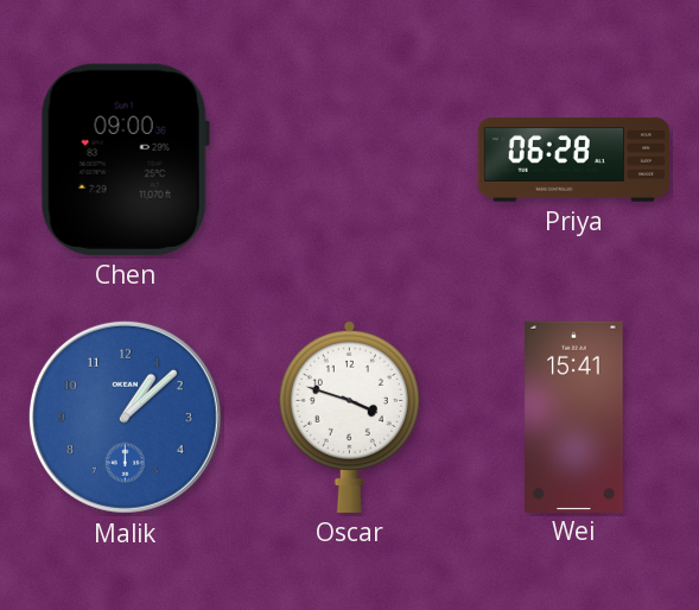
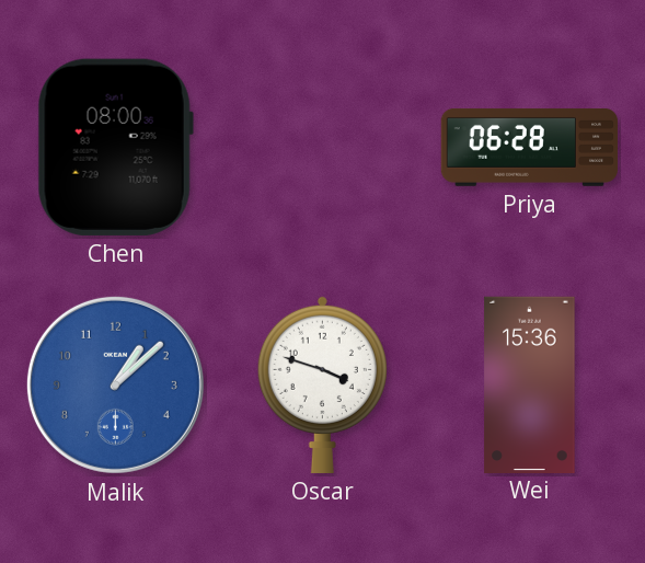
Chen: 09:00 -> 08:00 (115, 147)
Wei: 15:41 -> 15:36 (530, 384)
